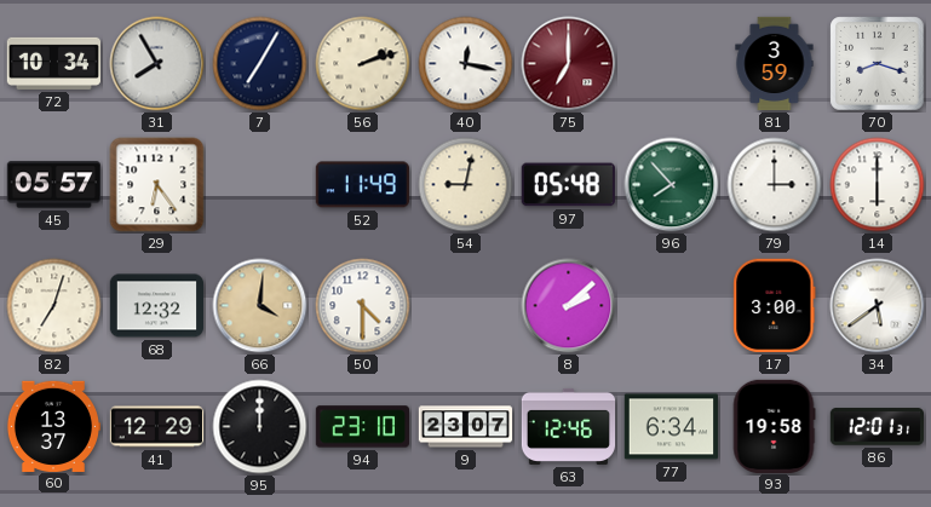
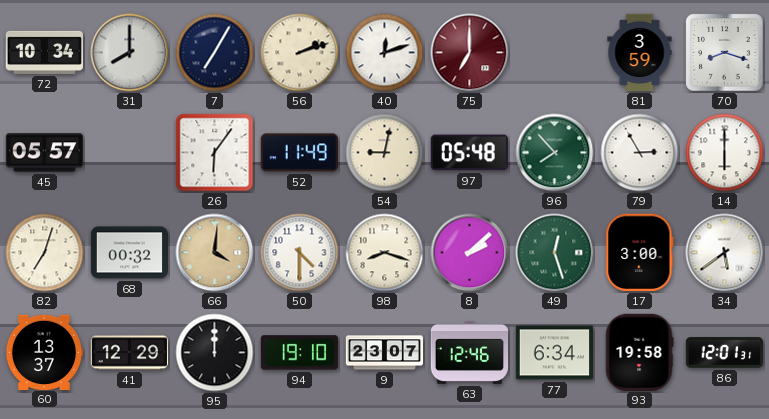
31: 7:55 -> 8:00 (130, 53)
40: 12:17 -> 12:12 (385, 53)
29: 6:24 -> none (157, 185)
26: none -> 6:06 (215, 153)
79: 3:00 -> 2:55 (640, 153)
68: 12:32 -> 00:32 (129, 253)
98: none -> 8:18 (385, 253)
49: none -> 12:27 (555, 253)
94: 23:10 -> 19:10 (299, 353)
